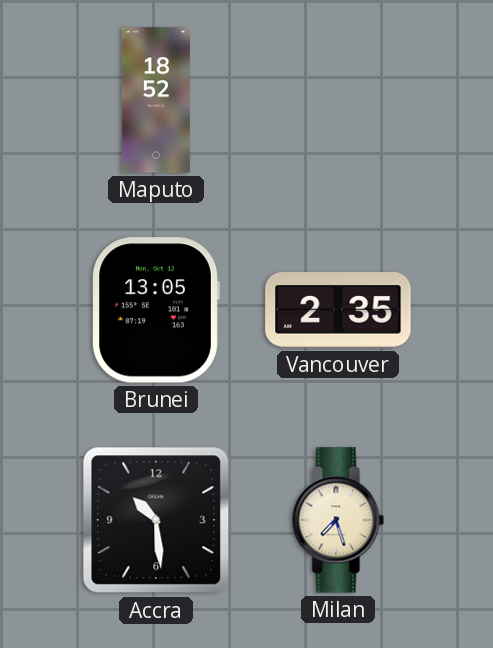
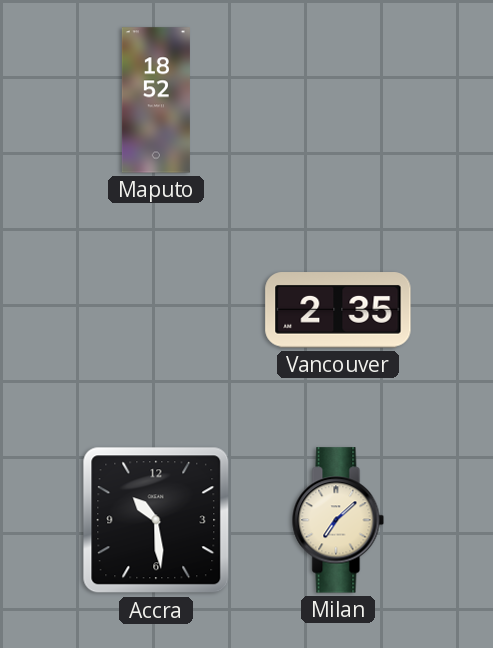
Brunei: 13:05 -> none (156, 310)
Milan: 7:27 -> 7:08 (338, 520)
